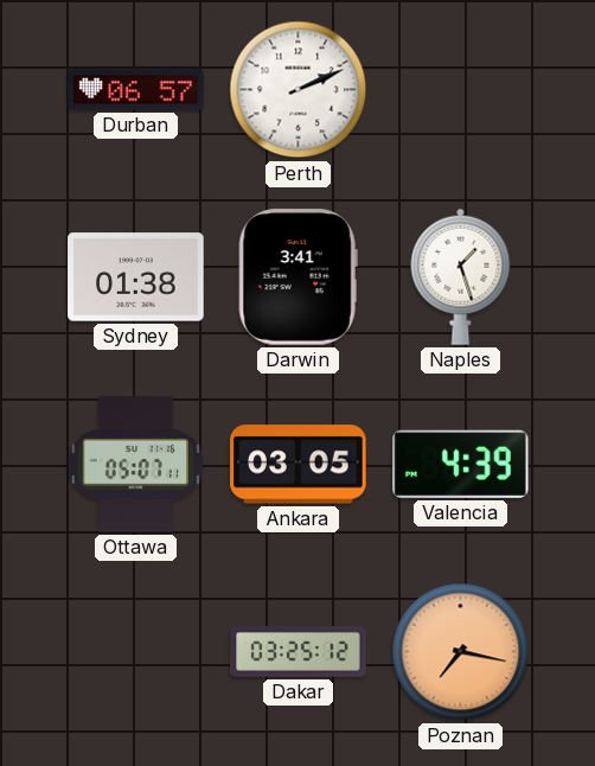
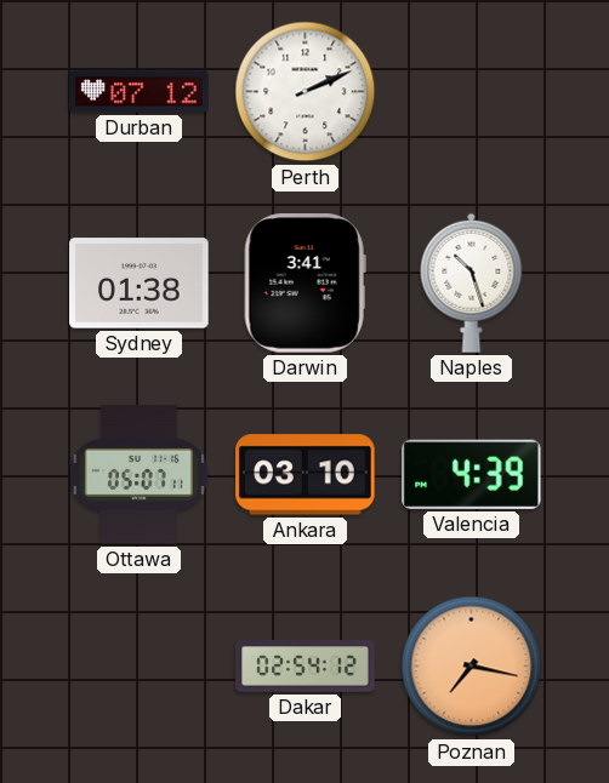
Durban: 06:57 -> 07:12 (140, 92)
Naples: 1:27 -> 10:27 (472, 282)
Ankara: 03:05 -> 03:10 (306, 475)
Dakar: 03:25 -> 02:54 (306, 667)
